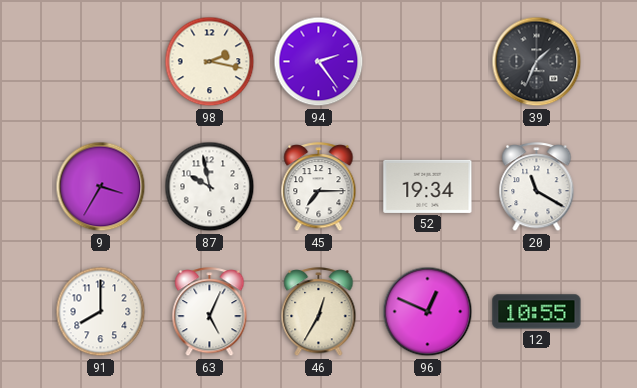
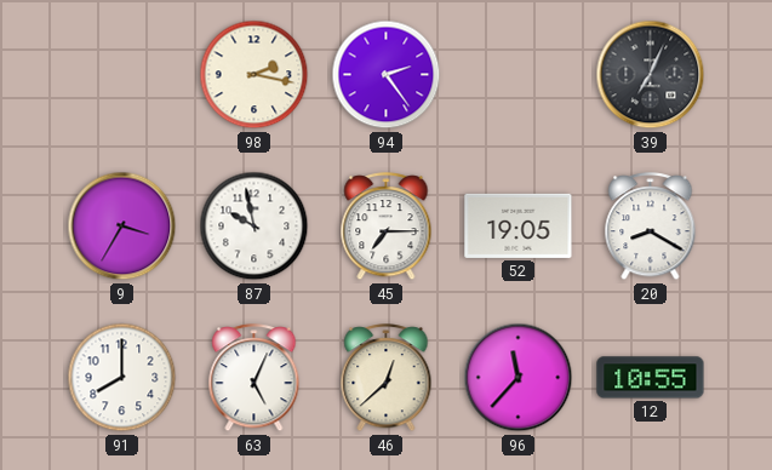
39: 1:34 -> 7:04 (651, 75)
52: 19:34 -> 19:05 (519, 225)
20: 11:20 -> 8:20 (651, 227)
46: 12:35 -> 12:38 (387, 378)
96: 12:49 -> 11:37 (519, 378)
